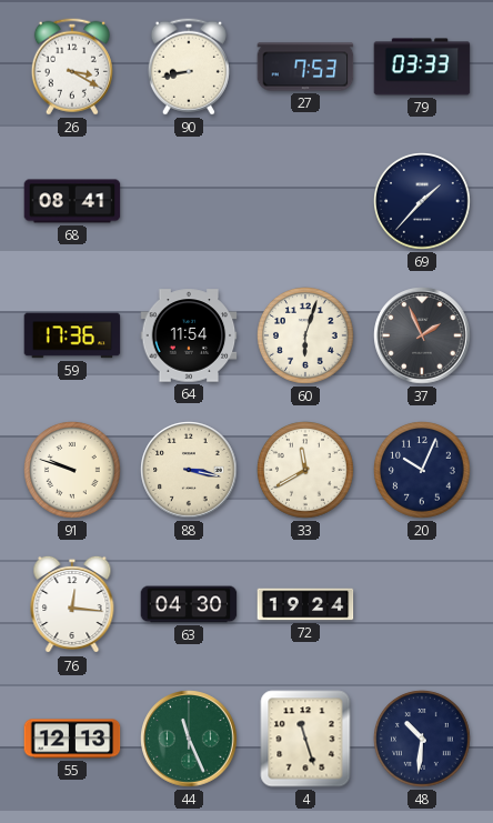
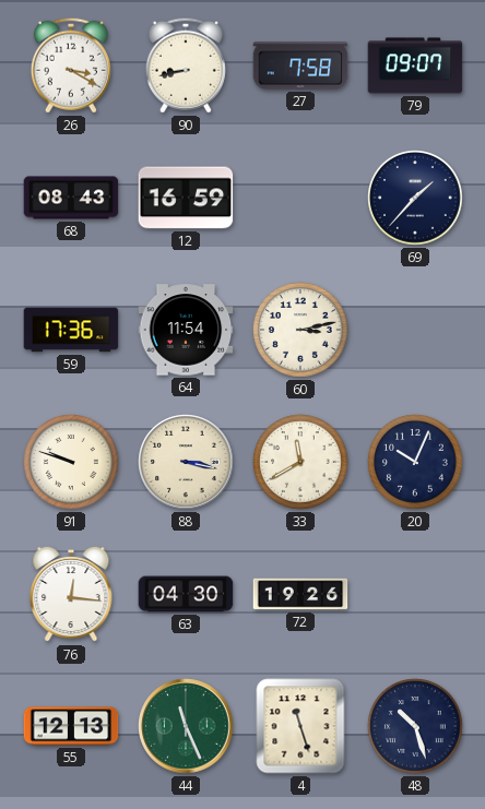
27: 7:53 -> 7:58 (300, 66)
79: 03:33 -> 09:07 (415, 66)
68: 08:41 -> 08:43 (71, 198)
12: none -> 16:59 (186, 198)
60: 6:03 -> 3:13 (301, 331)
37: 1:56 -> none (422, 335)
72: 19:24 -> 19:26 (300, 594)
48: 10:31 -> 10:27 (416, 727)
